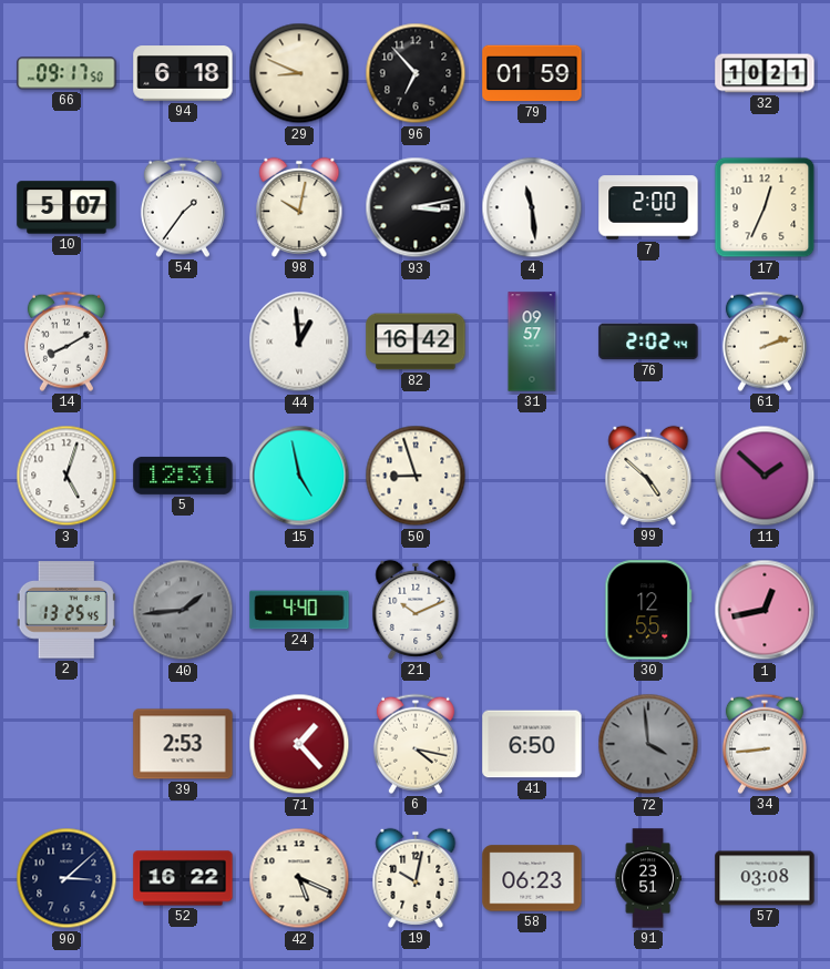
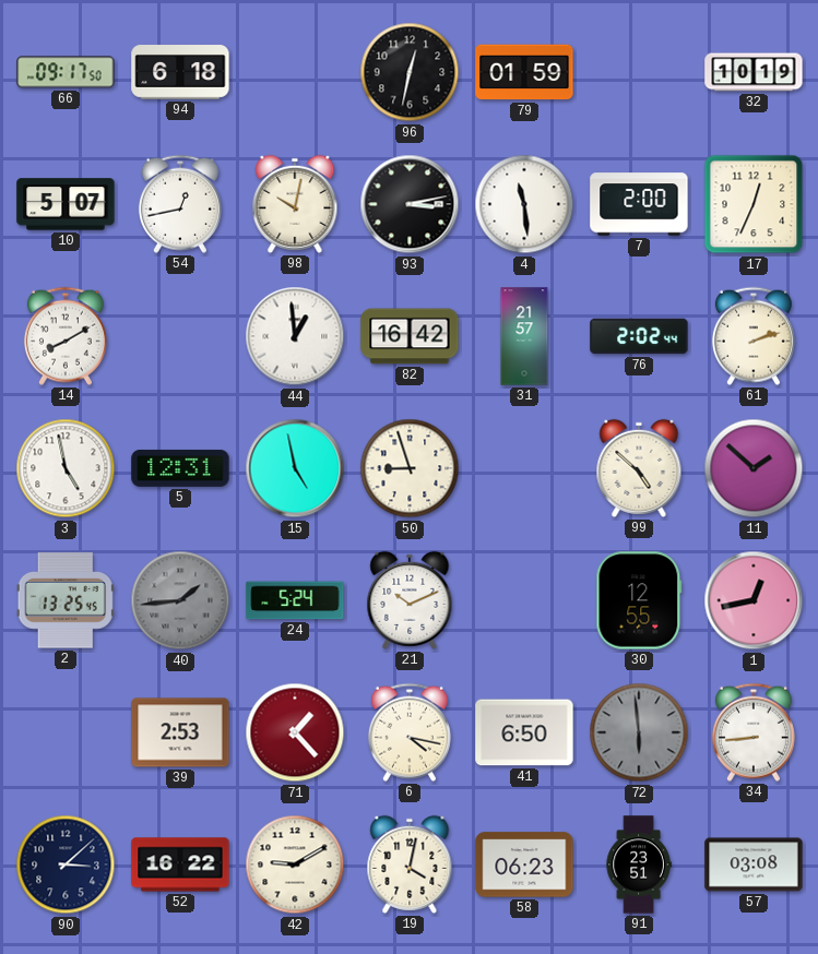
29: 8:49 -> none (299, 73)
96: 6:53 -> 12:32 (410, 72)
32: 10:21 -> 10:19 (754, 72)
54: 1:36 -> 12:43 (180, 204)
31: 09:57 -> 21:57 (524, 336)
3: 5:03 -> 4:58 (66, 468)
24: 4:40 -> 5:24 (295, 600)
72: 3:59 -> 5:59 (639, 732)
42: 5:19 -> 9:10 (295, 864)
19: 10:02 -> 4:02 (410, 864)
